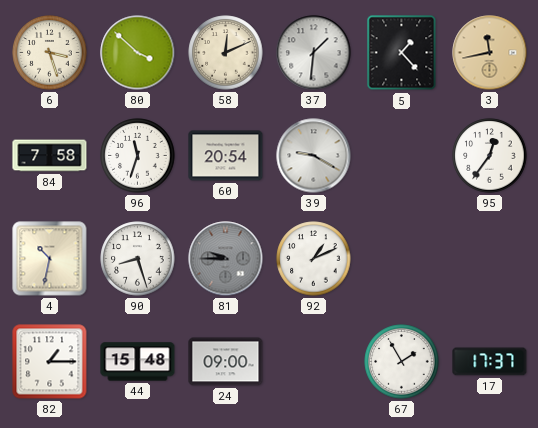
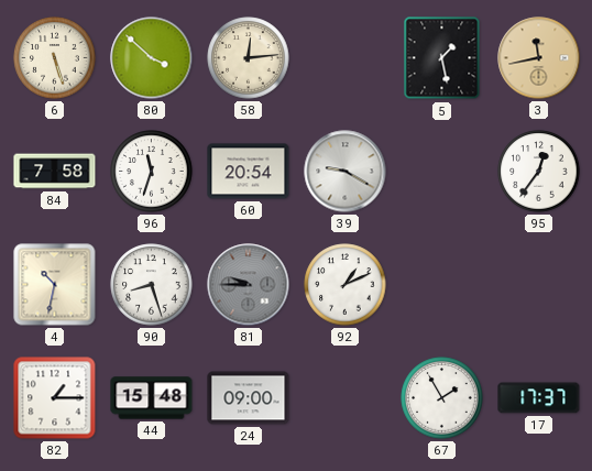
6: 3:27 -> 5:27 (55, 58)
58: 12:11 -> 12:14 (249, 58)
37: 1:31 -> none (314, 53)
5: 1:23 -> 1:28 (442, 58)
